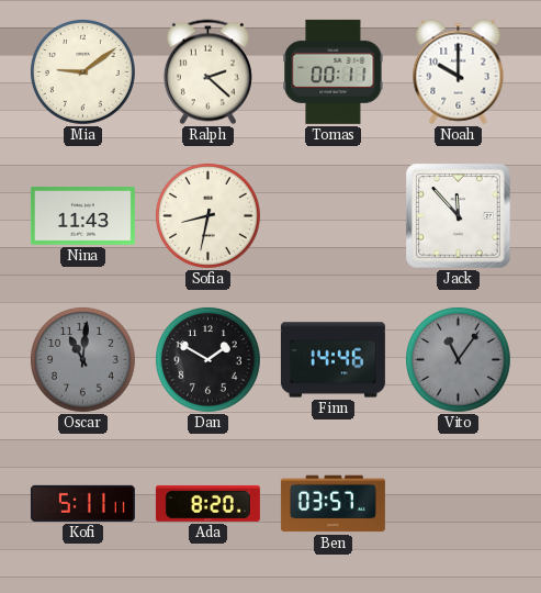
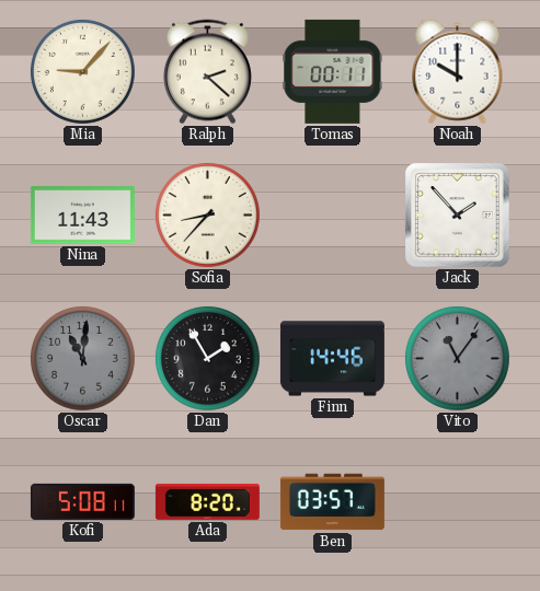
Mia: 9:09 -> 9:07 (82, 71)
Sofia: 8:32 -> 8:37 (207, 215)
Jack: 11:53 -> 1:53 (458, 216)
Dan: 1:50 -> 1:55 (207, 358)
Kofi: 5:11 -> 5:08 (82, 501)
